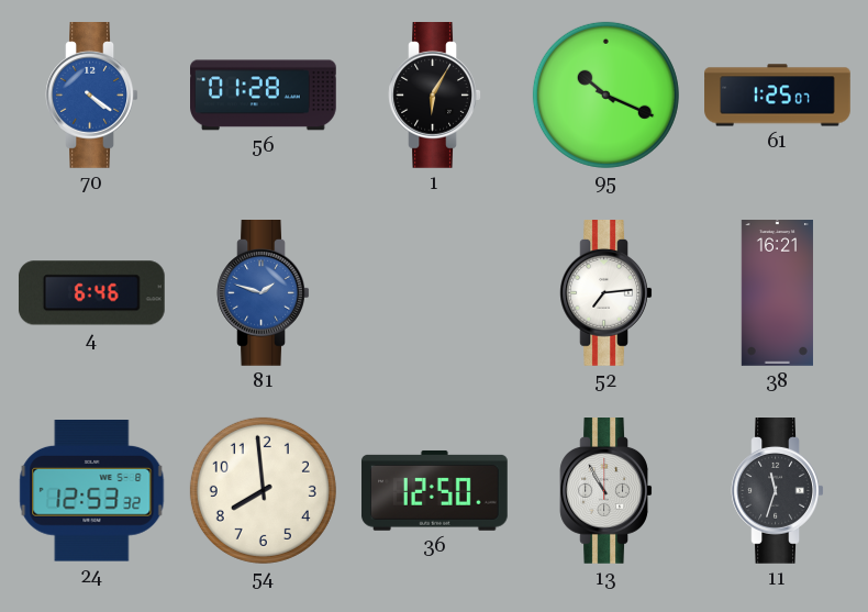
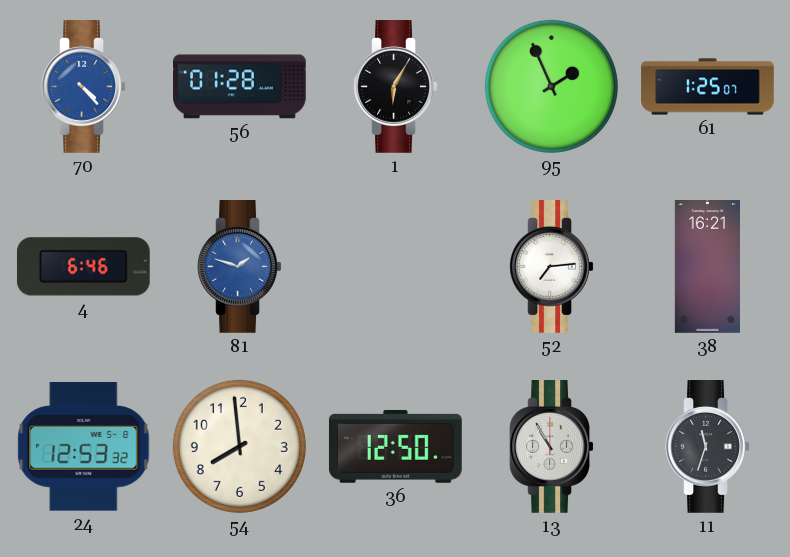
70: 4:21 -> 4:23 (84, 87)
95: 10:19 -> 1:56 (551, 86)
